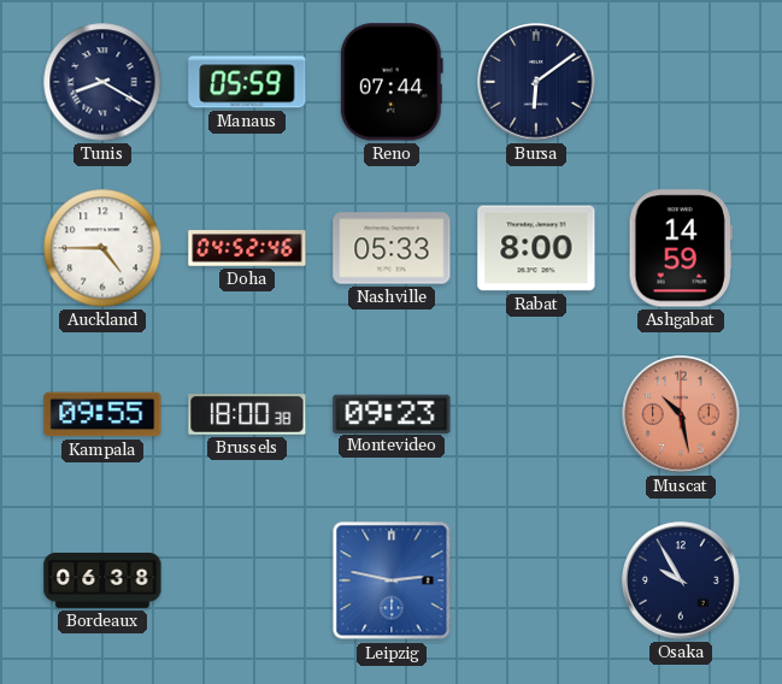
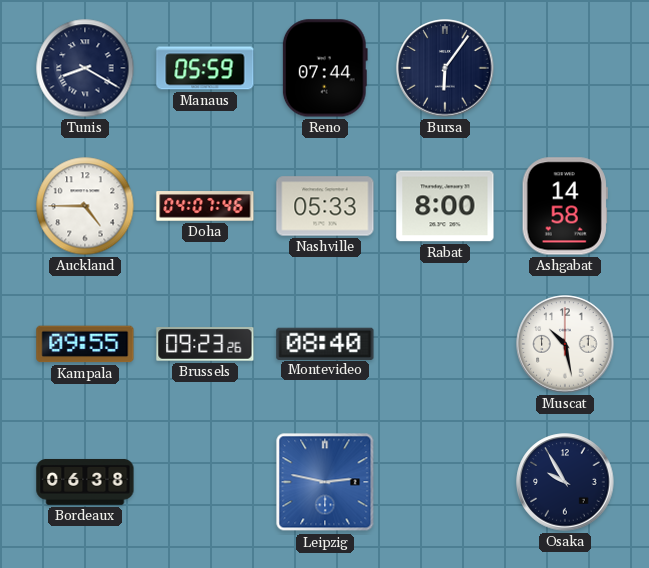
Bursa: 6:09 -> 6:06 (445, 68)
Doha: 04:52 -> 04:07 (205, 206)
Ashgabat: 14:59 -> 14:58 (565, 206)
Brussels: 18:00 -> 09:23 (205, 344)
Montevideo: 09:23 -> 08:40 (325, 343)
Muscat dial: salmon -> white (565, 344)
